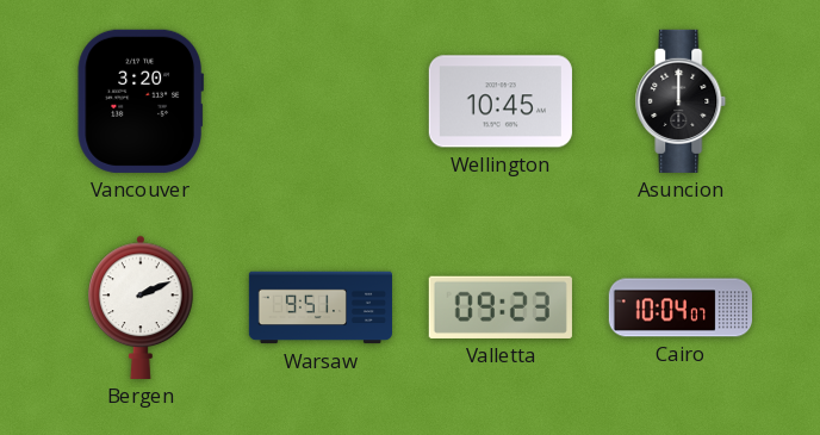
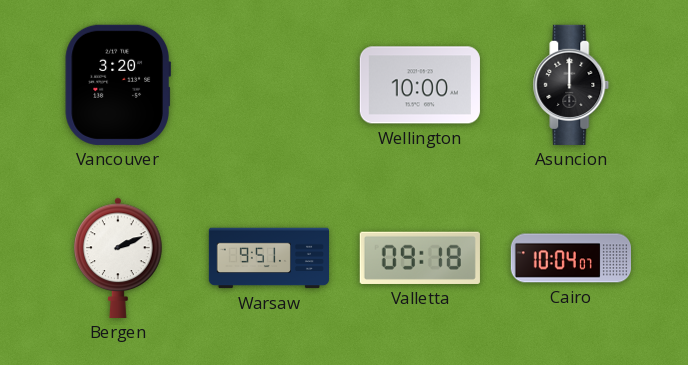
Wellington: 10:45 -> 10:00 (420, 85)
Valletta: 09:23 -> 09:18 (420, 258)
